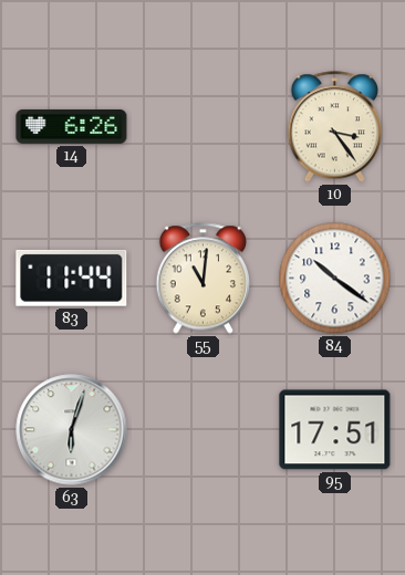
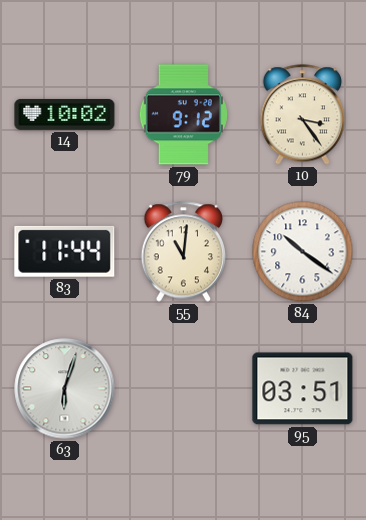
14: 6:26 -> 10:02 (65, 114)
79: none -> 9:12 (183, 115)
95: 17:51 -> 03:51 (303, 389)
